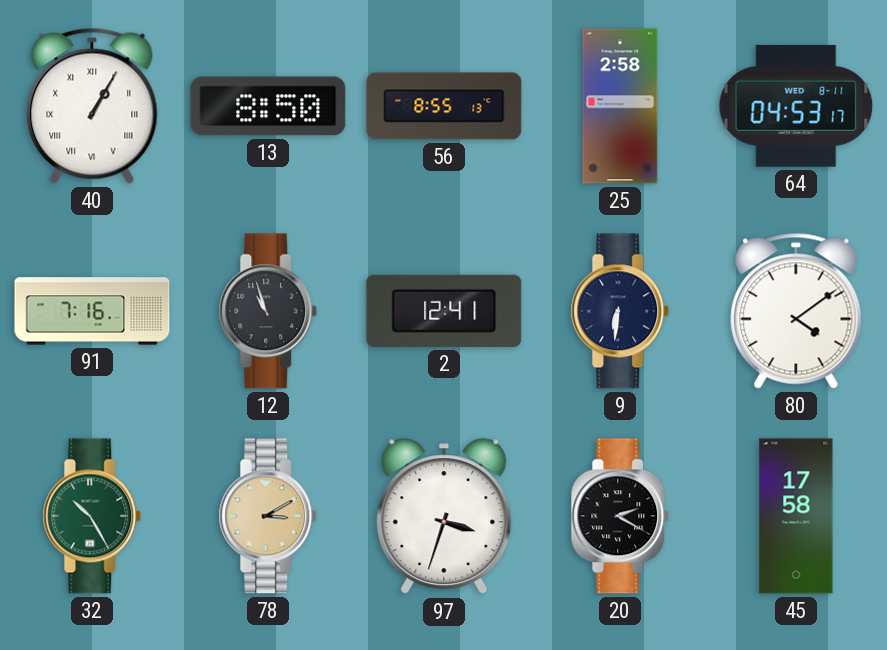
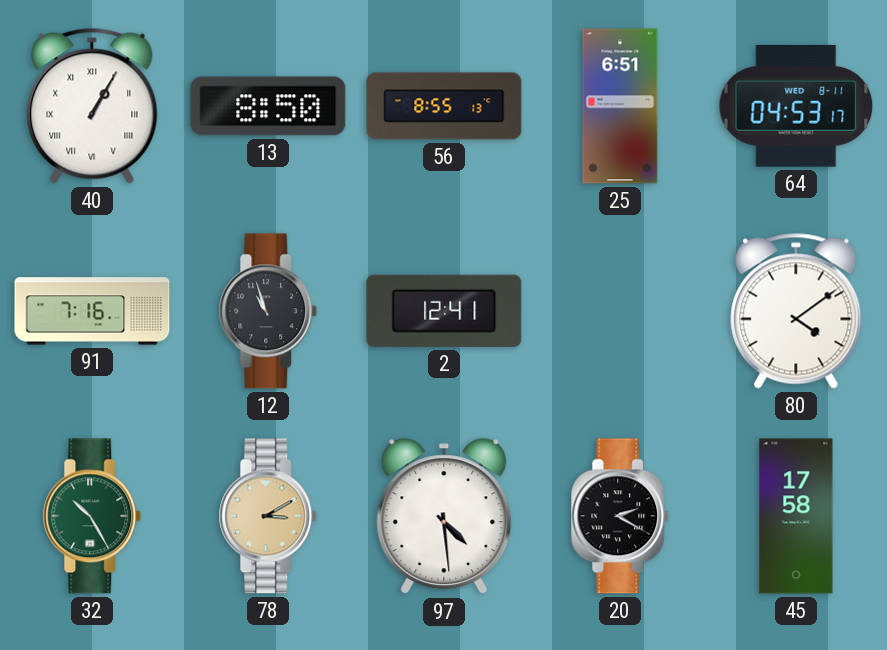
25: 2:58 -> 6:51 (620, 106)
9: 6:31 -> none (620, 311)
97: 3:33 -> 4:29 (444, 517)
